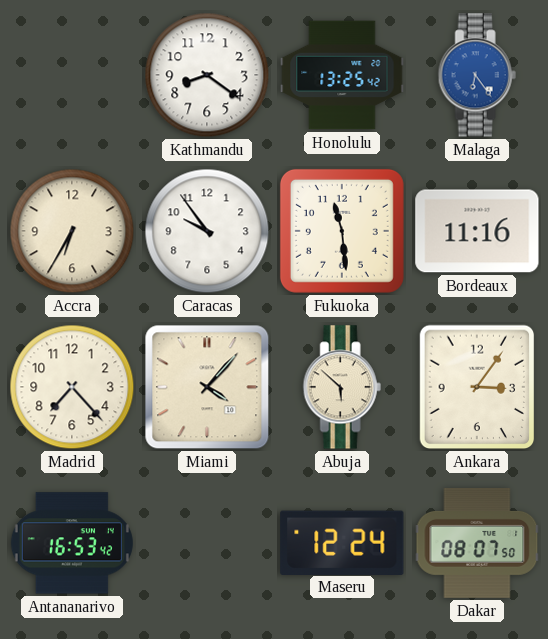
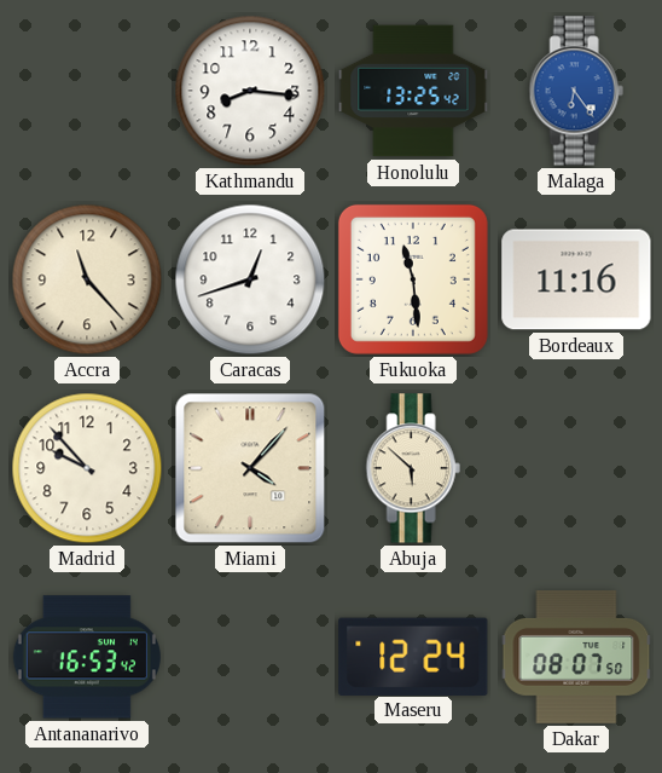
Kathmandu: 8:21 -> 8:16 (250, 91)
Accra: 6:35 -> 11:23 (87, 279)
Caracas: 9:54 -> 12:42 (250, 279)
Madrid: 7:23 -> 9:53 (87, 468)
Ankara: 3:06 -> none (477, 387)
